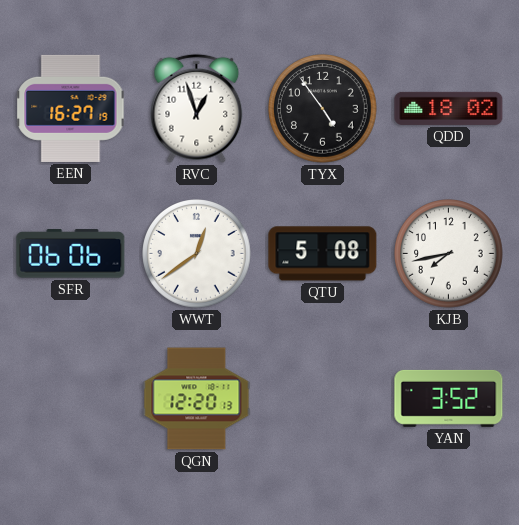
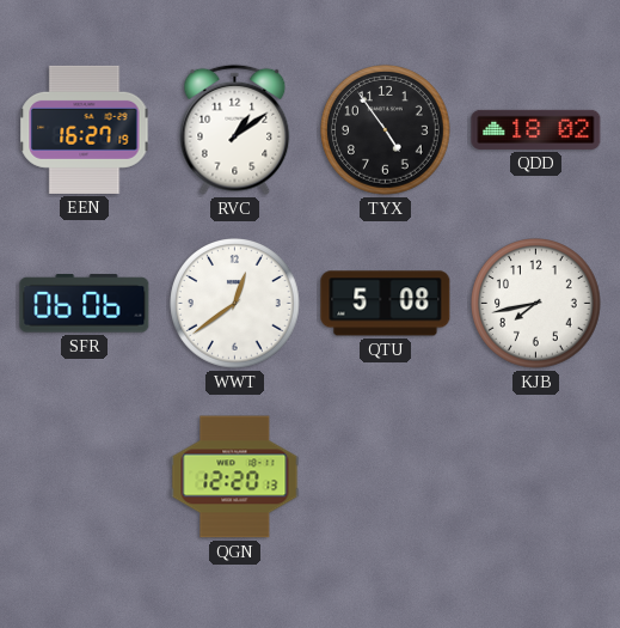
RVC: 12:57 -> 1:09 (235, 129)
YAN: 3:52 -> none (449, 398)
